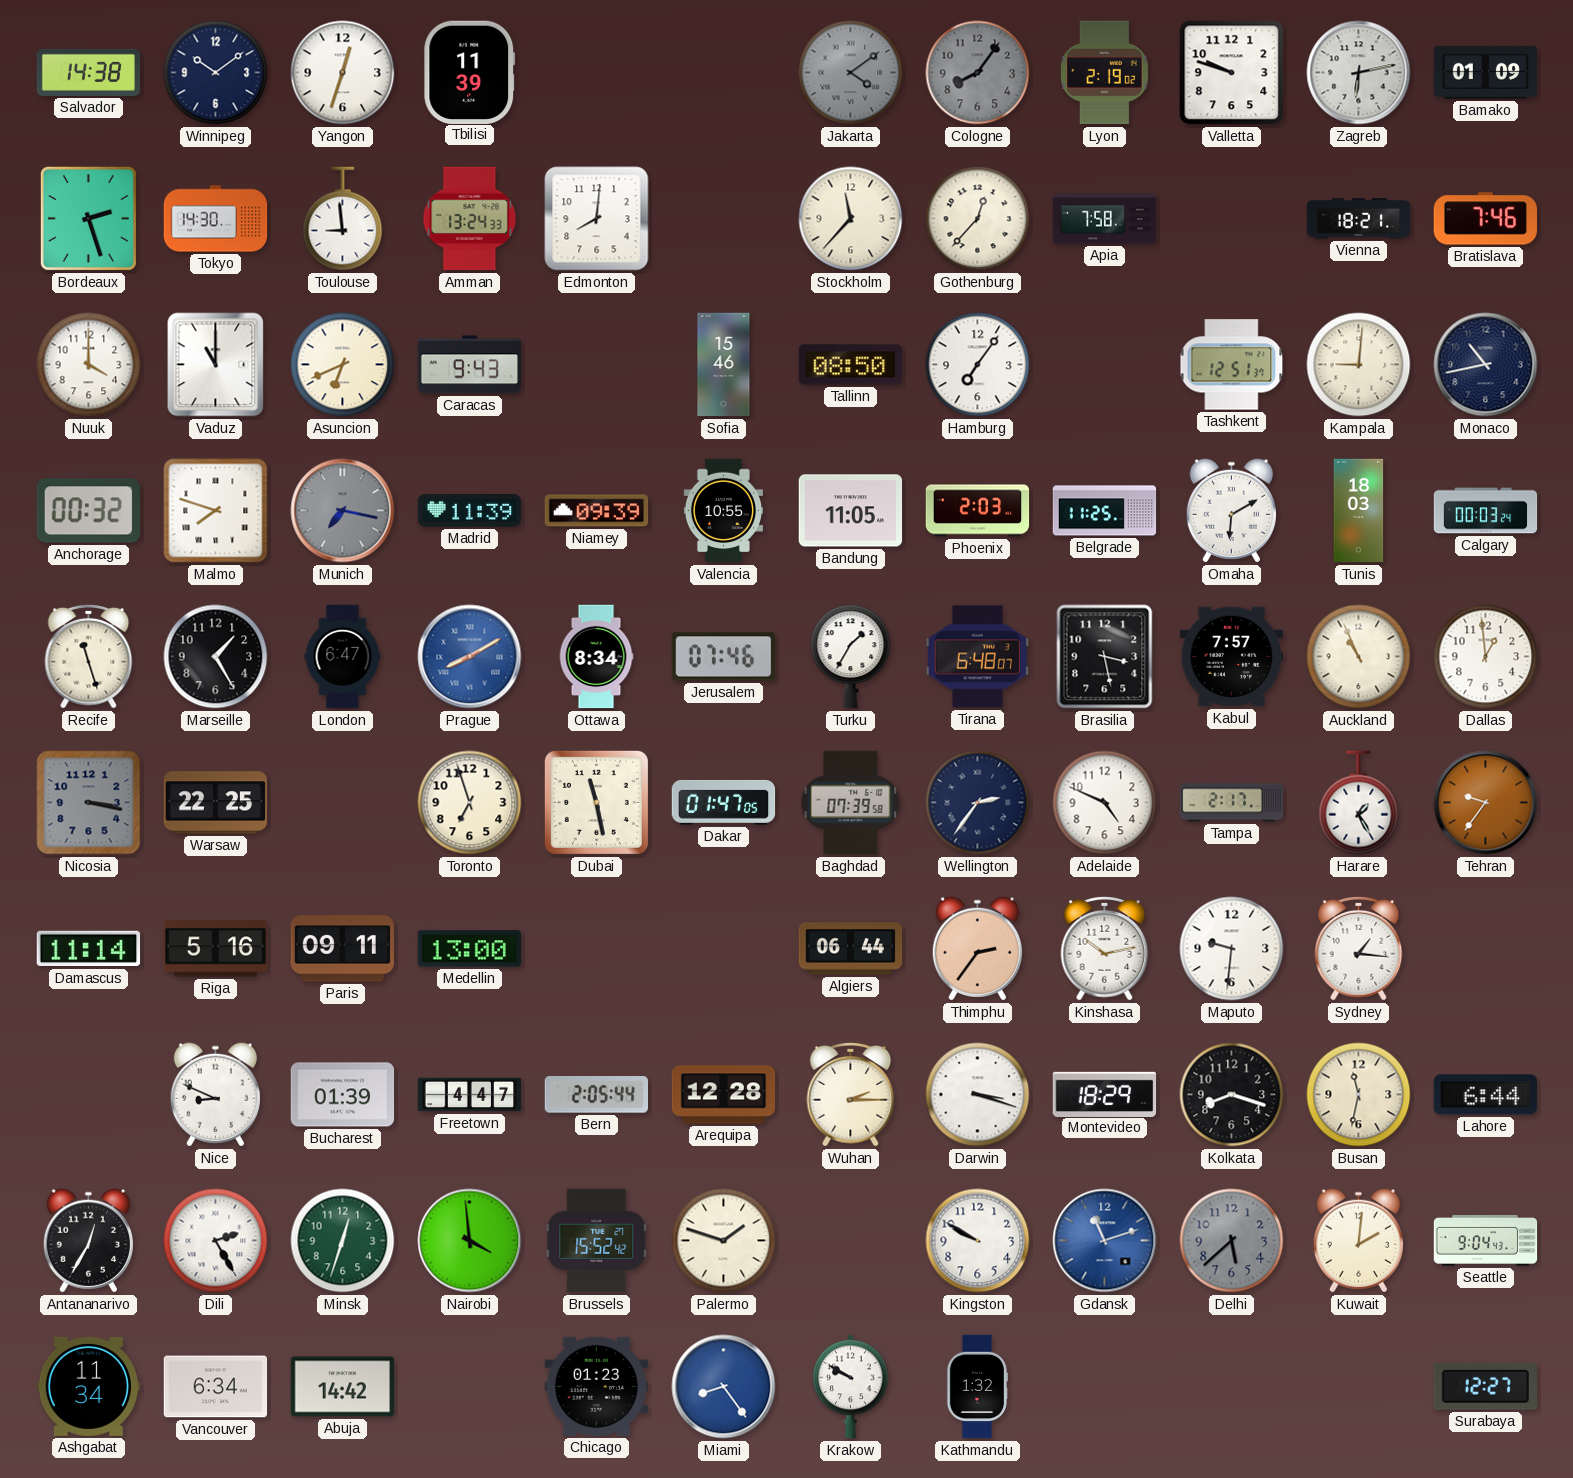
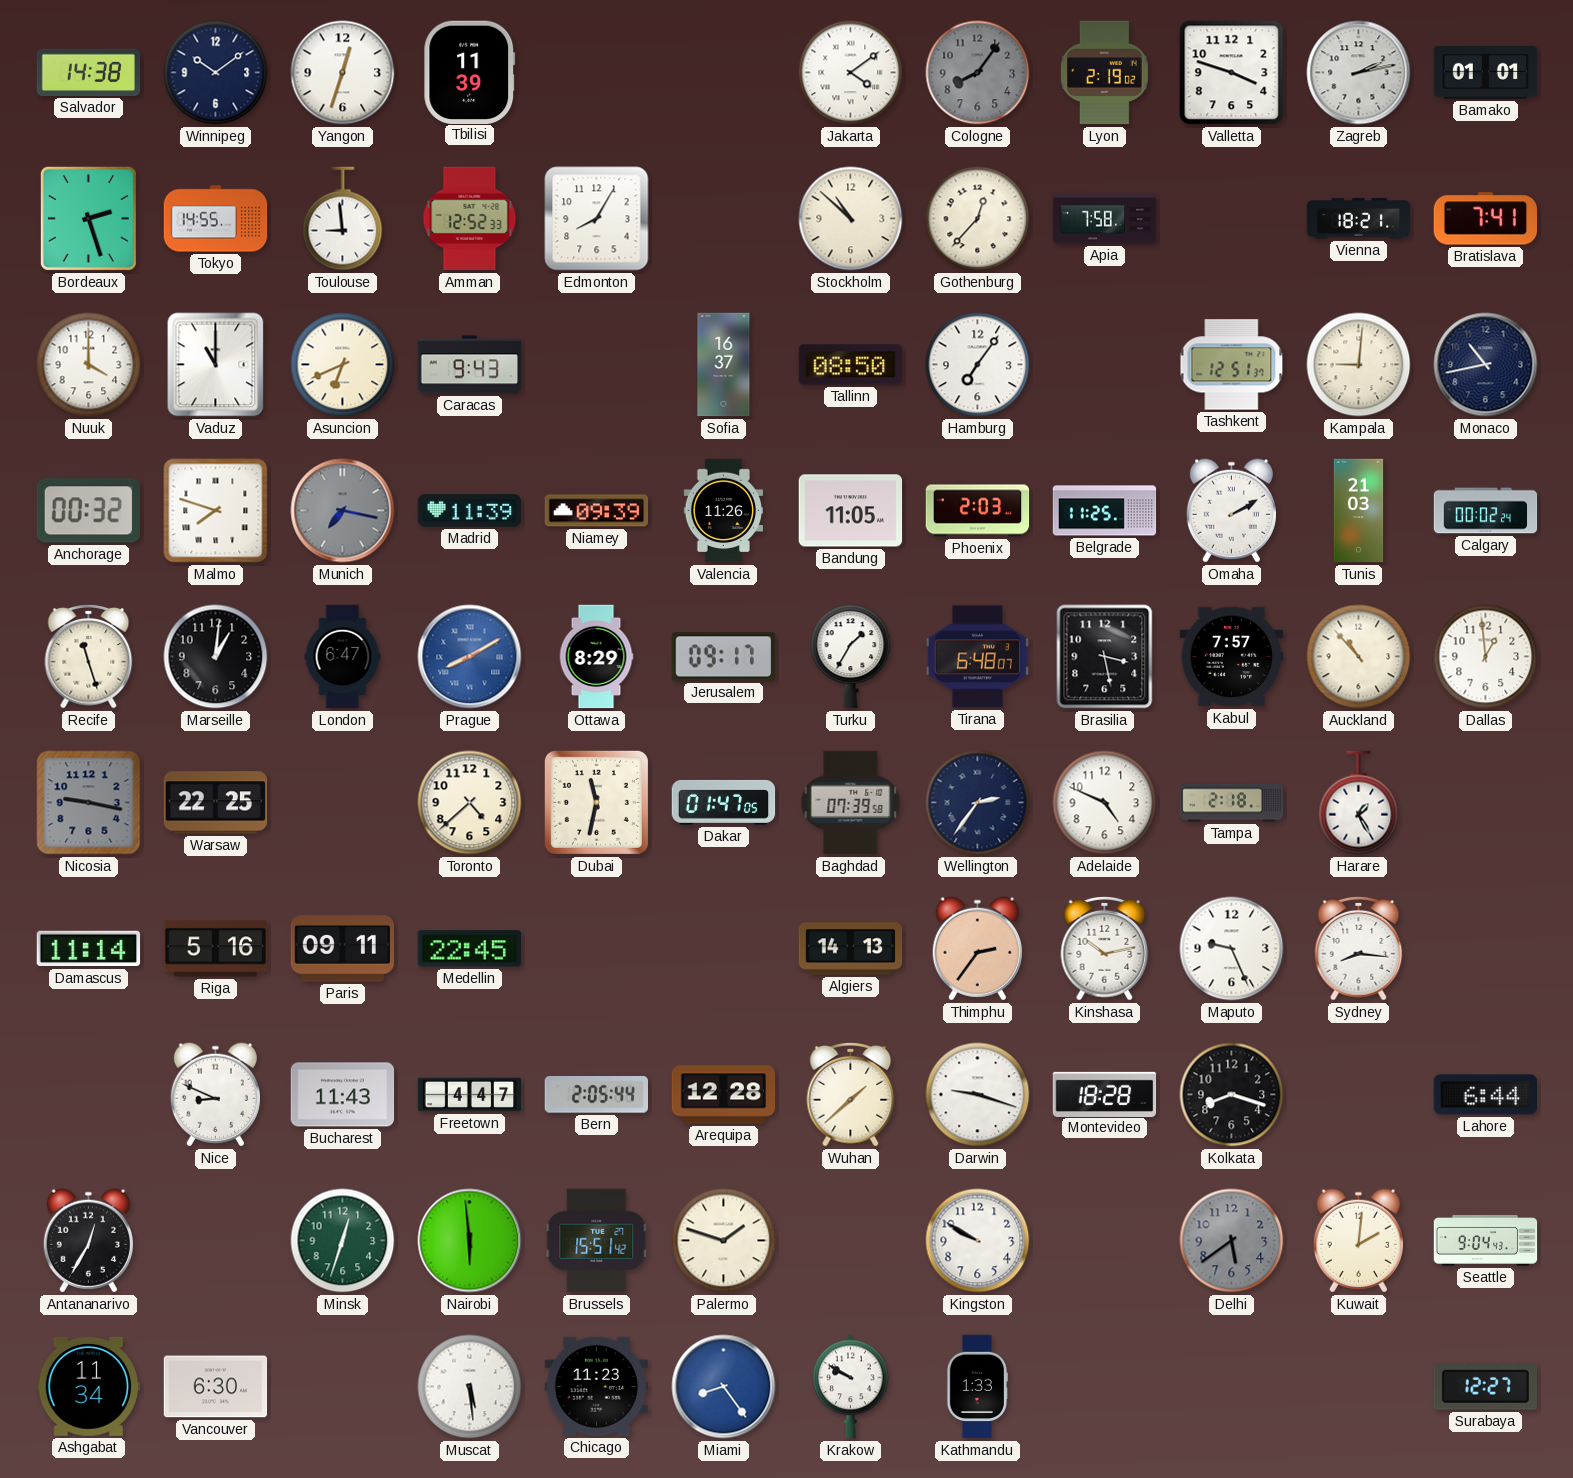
Jakarta dial: grey -> white (851, 73)
Valletta: 9:48 -> 3:48 (1232, 73)
Zagreb: 6:13 -> 2:13 (1359, 73)
Bamako: 01:09 -> 01:01 (1486, 73)
Tokyo: 14:30 -> 14:55 (216, 219)
Amman: 13:24 -> 12:52 (470, 219)
Edmonton: 8:01 -> 8:05 (597, 219)
Stockholm: 11:37 -> 10:52 (851, 219)
Bratislava: 7:46 -> 7:41 (1485, 219)
Sofia: 15:46 -> 16:37 (724, 365)
Valencia: 10:55 -> 11:26 (723, 511)
Omaha: 6:10 -> 2:10 (1231, 511)
Tunis: 18:03 -> 21:03 (1359, 511)
Calgary: 00:03 -> 00:02 (1486, 511)
Marseille: 1:25 -> 1:01 (216, 657)
Ottawa: 8:34 -> 8:29 (596, 657)
Jerusalem: 07:46 -> 09:17 (724, 657)
Auckland: 10:56 -> 10:53 (1359, 657)
Nicosia: 3:17 -> 9:17 (89, 803)
Toronto: 6:57 -> 4:38 (470, 803)
Dubai: 11:28 -> 11:32 (596, 802)
Tampa: 2:17 -> 2:18 (1232, 803)
Tehran: 9:36 -> none (1486, 803)
Medellin: 13:00 -> 22:45 (469, 949)
Algiers: 06:44 -> 14:13 (851, 949)
Maputo: 9:31 -> 9:26 (1232, 949)
Sydney: 1:16 -> 8:16 (1359, 948)
Bucharest: 01:39 -> 11:43 (343, 1095)
Wuhan: 2:15 -> 1:38 (851, 1094)
Darwin: 3:18 -> 9:18 (978, 1095)
Montevideo: 18:29 -> 18:28 (1105, 1094)
Busan: 11:32 -> none (1359, 1095)
Dili: 2:25 -> none (216, 1241)
Nairobi: 3:59 -> 5:59 (470, 1241)
Brussels: 15:52 -> 15:51 (597, 1241)
Gdansk: 11:12 -> none (1105, 1241)
Delhi: 5:38 -> 5:39 (1232, 1241)
Vancouver: 6:34 -> 6:30 (216, 1387)
Abuja: 14:42 -> none (343, 1387)
Muscat: none -> 5:29 (470, 1387)
Chicago: 01:23 -> 11:23 (597, 1386)
Kathmandu: 1:32 -> 1:33 (977, 1387)
